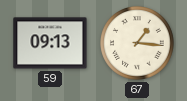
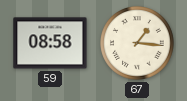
59: 09:13 -> 08:58 (50, 43)
